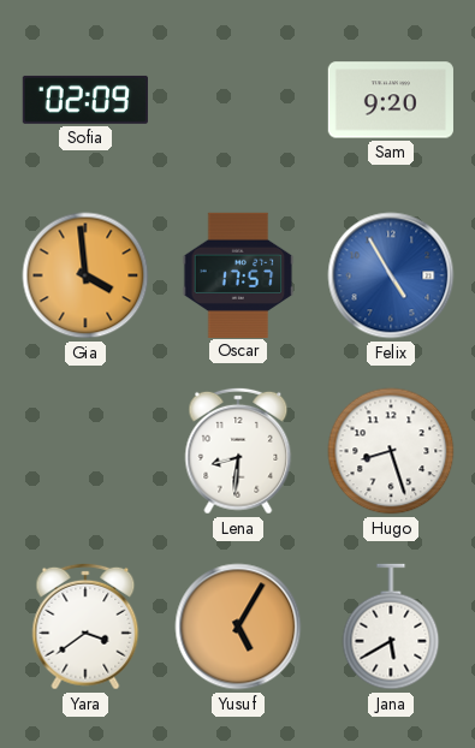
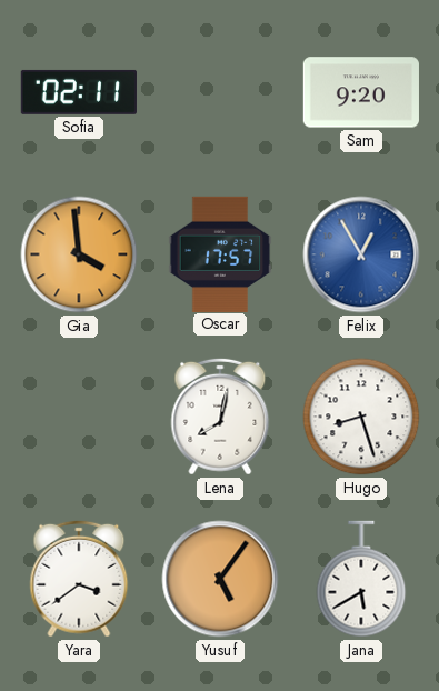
Sofia: 02:09 -> 02:11 (79, 92)
Felix: 4:55 -> 12:55 (361, 254)
Lena: 8:31 -> 8:02 (220, 417)
Yusuf: 5:05 -> 5:06 (220, 579)
